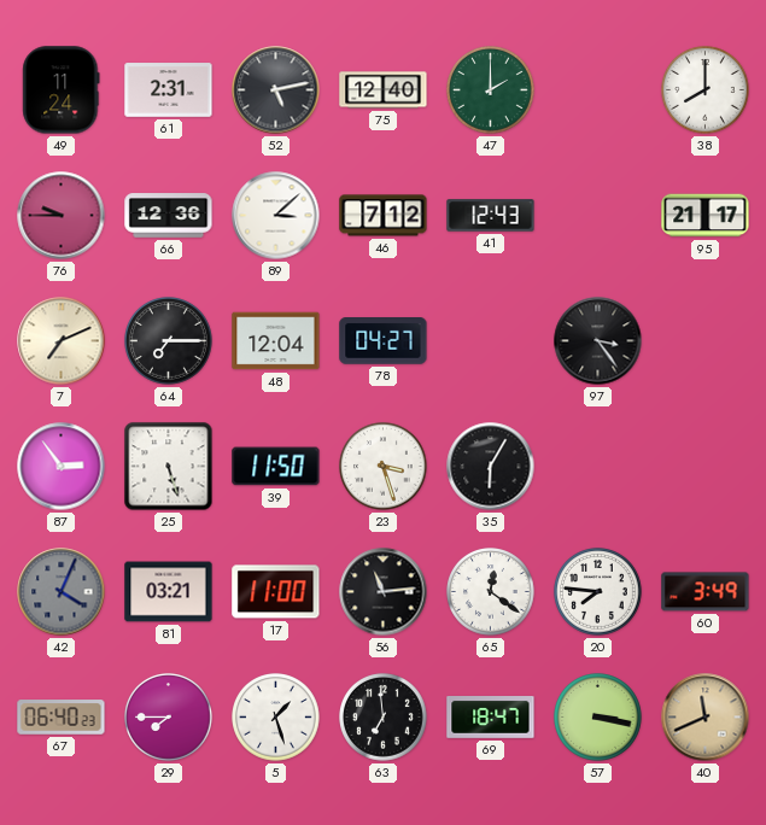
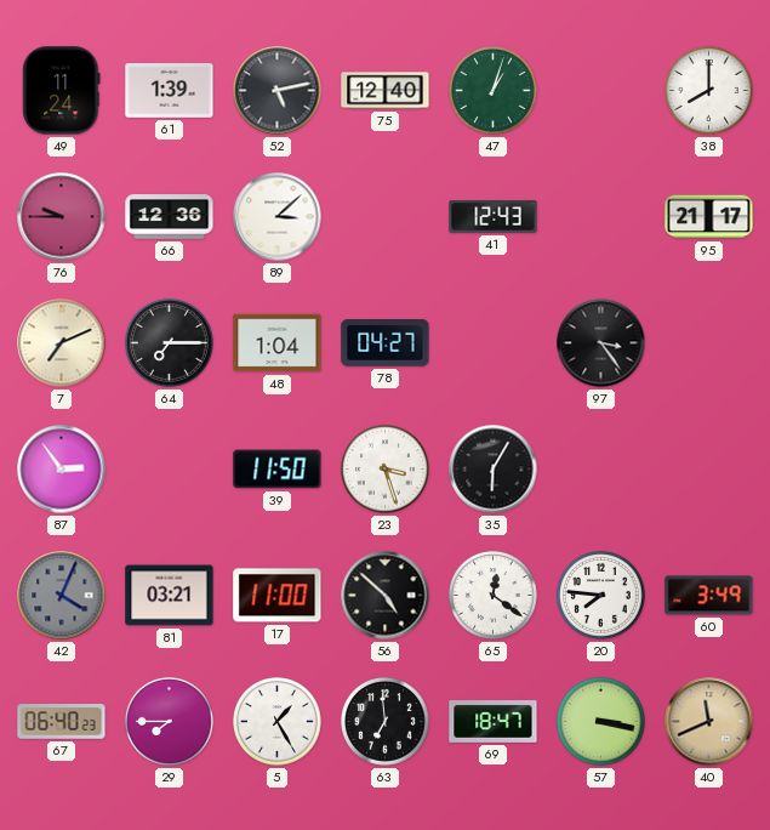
61: 2:31 -> 1:39 (170, 91)
47: 2:00 -> 1:03 (494, 91)
46: 7:12 -> none (384, 216)
48: 12:04 -> 1:04 (278, 343)
25: 5:27 -> none (169, 467)
56: 11:14 -> 4:52 (386, 596)
5: 1:27 -> 1:25 (278, 722)
